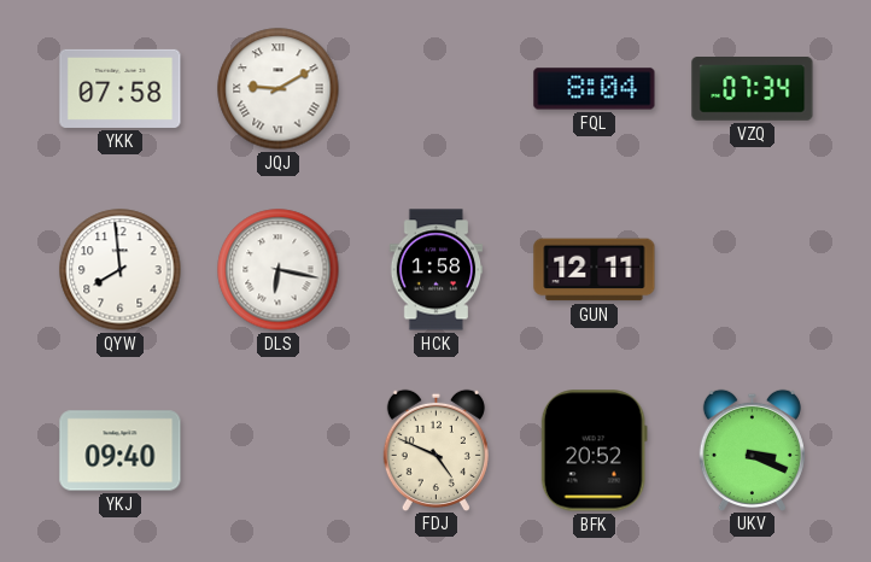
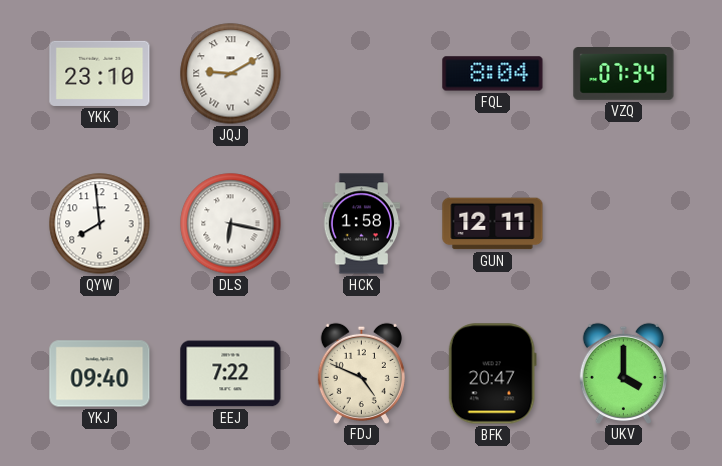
YKK: 07:58 -> 23:10 (100, 73)
EEJ: none -> 7:22 (231, 374)
BFK: 20:52 -> 20:47 (492, 374)
UKV: 3:19 -> 4:00 (623, 373)
